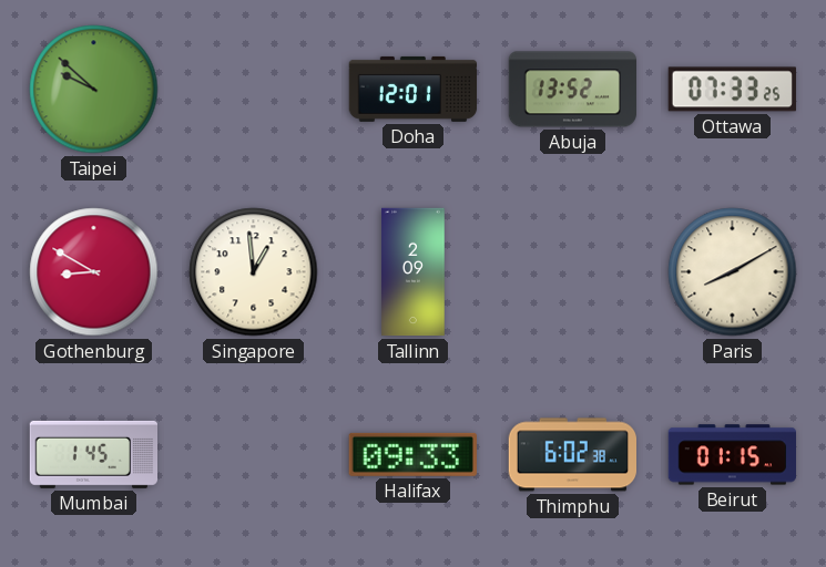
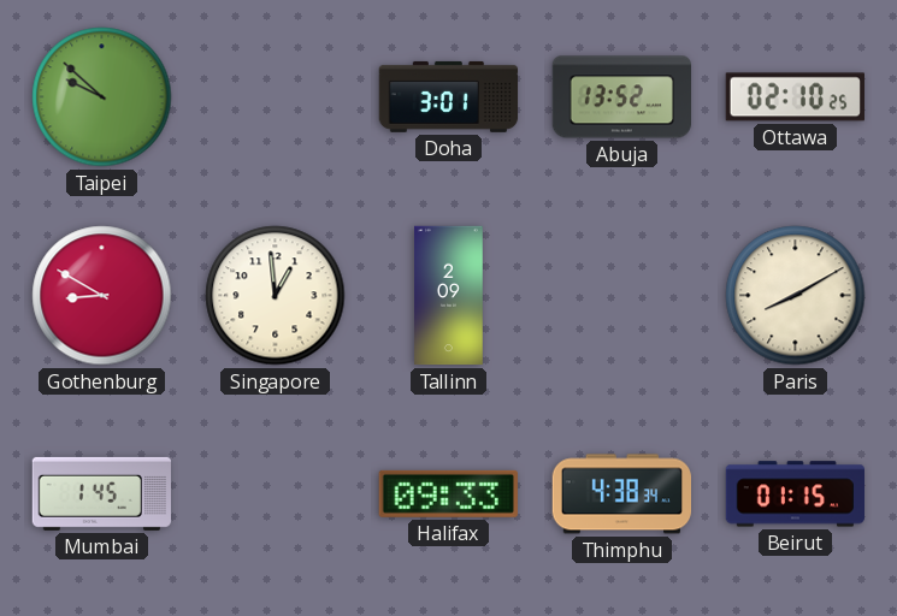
Doha: 12:01 -> 3:01 (449, 96)
Ottawa: 07:33 -> 02:10 (795, 97)
Thimphu: 6:02 -> 4:38 (621, 494)
